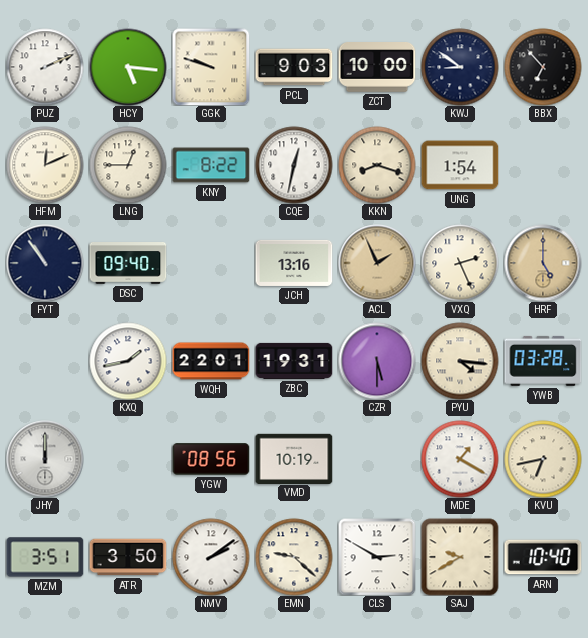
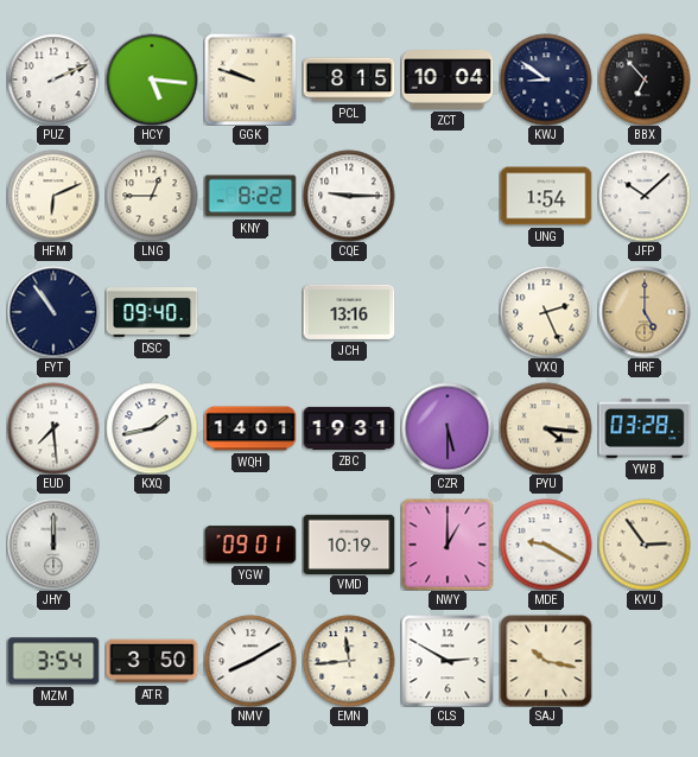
PCL: 9:03 -> 8:15 (349, 79)
ZCT: 10:00 -> 10:04 (448, 79)
HFM: 12:11 -> 6:11 (53, 196)
CQE: 12:32 -> 9:15 (349, 196)
KKN: 8:18 -> none (377, 165)
JFP: none -> 10:08 (645, 196)
ACL: 1:56 -> none (377, 263)
EUD: none -> 7:29 (53, 428)
WQH: 22:01 -> 14:01 (250, 428)
YGW: 08:56 -> 09:01 (250, 545)
NWY: none -> 1:00 (448, 545)
MDE: 1:20 -> 9:20 (546, 545)
KVU: 6:43 -> 2:54 (645, 545)
MZM: 3:51 -> 3:54 (53, 661)
NMV: 2:09 -> 8:10 (250, 661)
EMN: 9:22 -> 11:44 (349, 661)
SAJ: 9:40 -> 10:17 (546, 661)
ARN: 10:40 -> none (543, 557)
